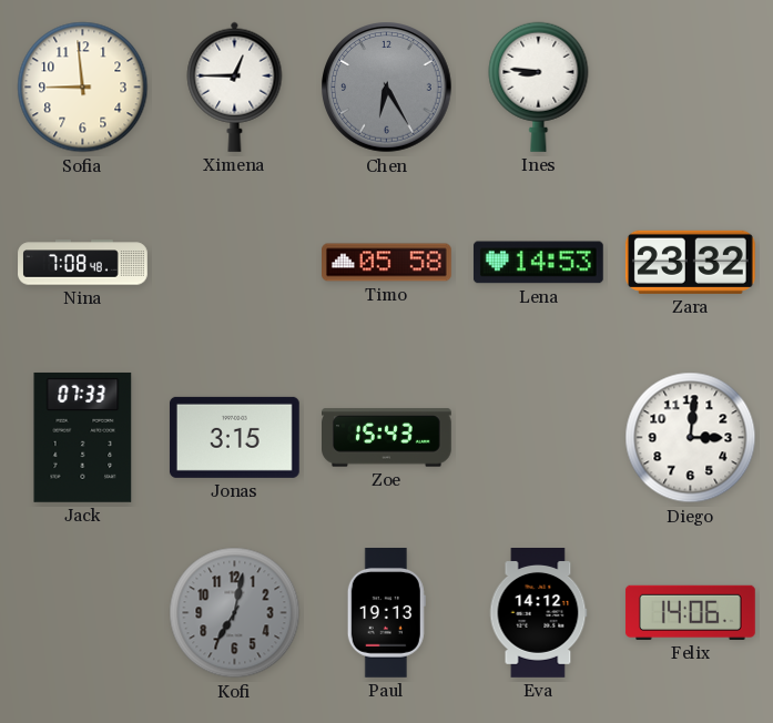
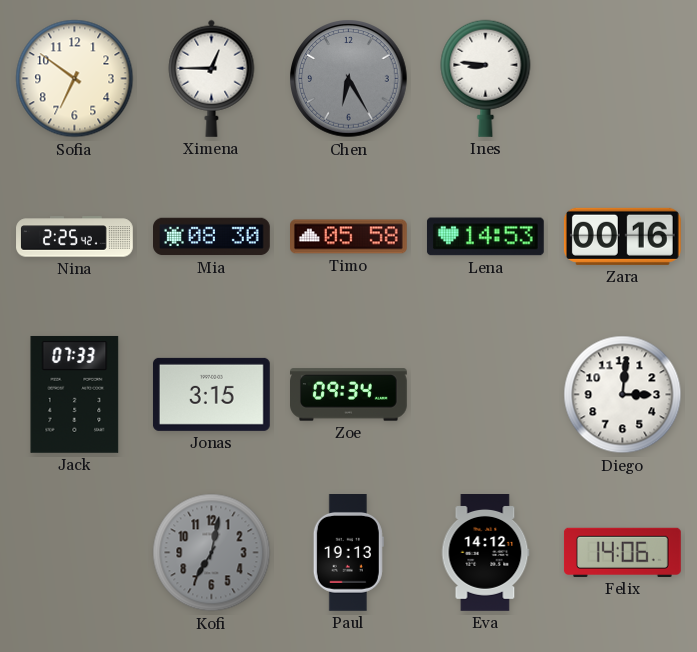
Sofia: 8:59 -> 6:51 (75, 79)
Nina: 7:08 -> 2:25 (75, 237)
Mia: none -> 08:30 (212, 237)
Zara: 23:32 -> 00:16 (622, 236)
Zoe: 15:43 -> 09:34 (349, 395)
